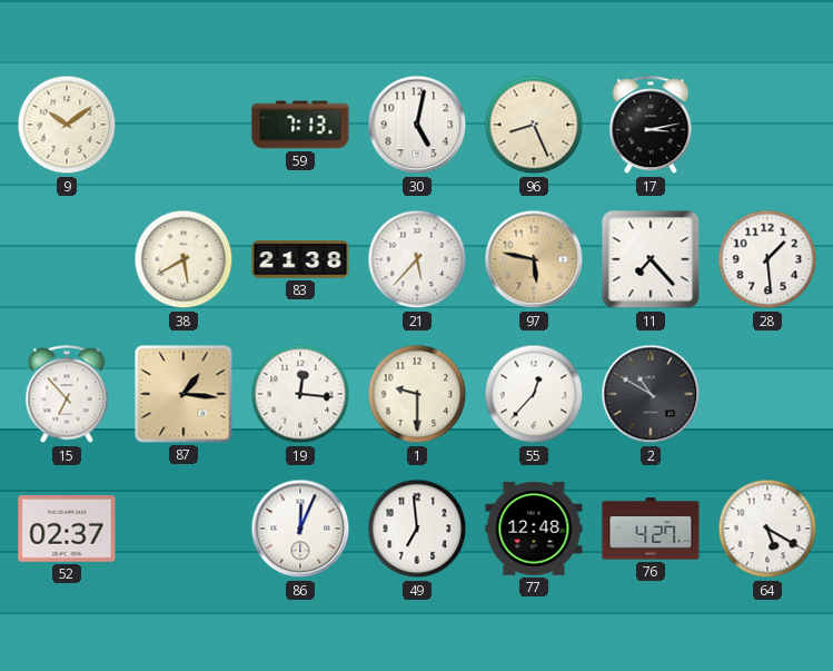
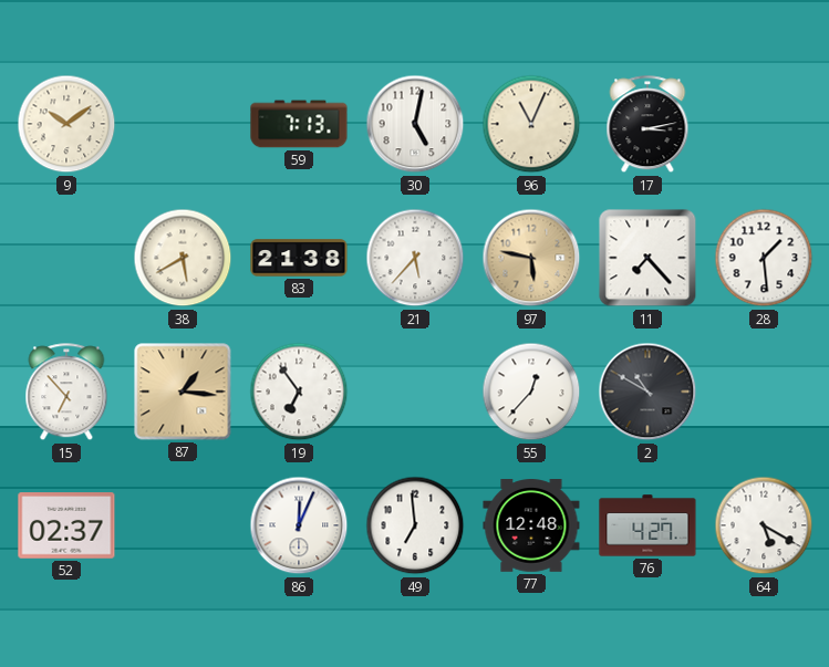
96: 8:26 -> 11:04 (531, 124)
19: 12:16 -> 6:54 (299, 392)
1: 9:30 -> none (417, 394)
